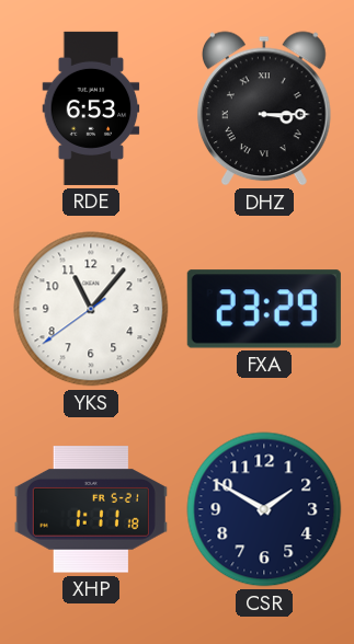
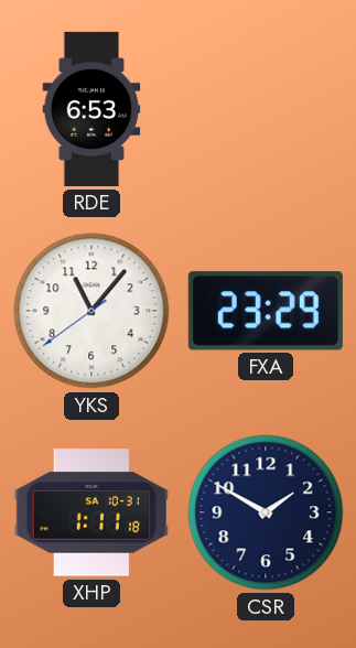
DHZ: 3:15 -> none (264, 108)
XHP date: FR 5-21 -> SA 10-31 (91, 512)
